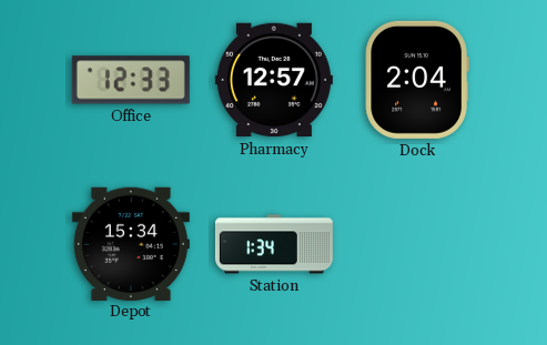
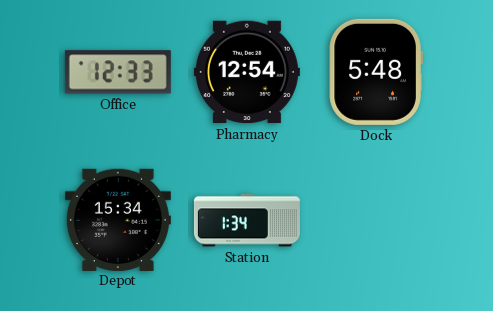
Pharmacy: 12:57 -> 12:54 (247, 72)
Dock: 2:04 -> 5:48 (376, 72)
